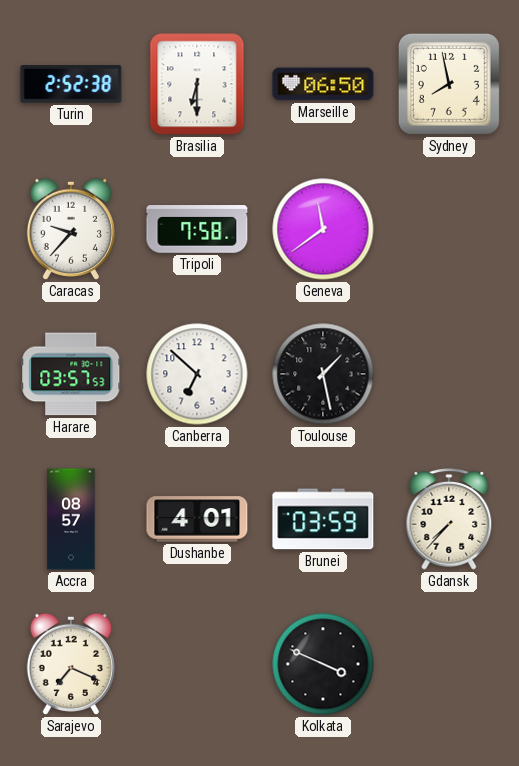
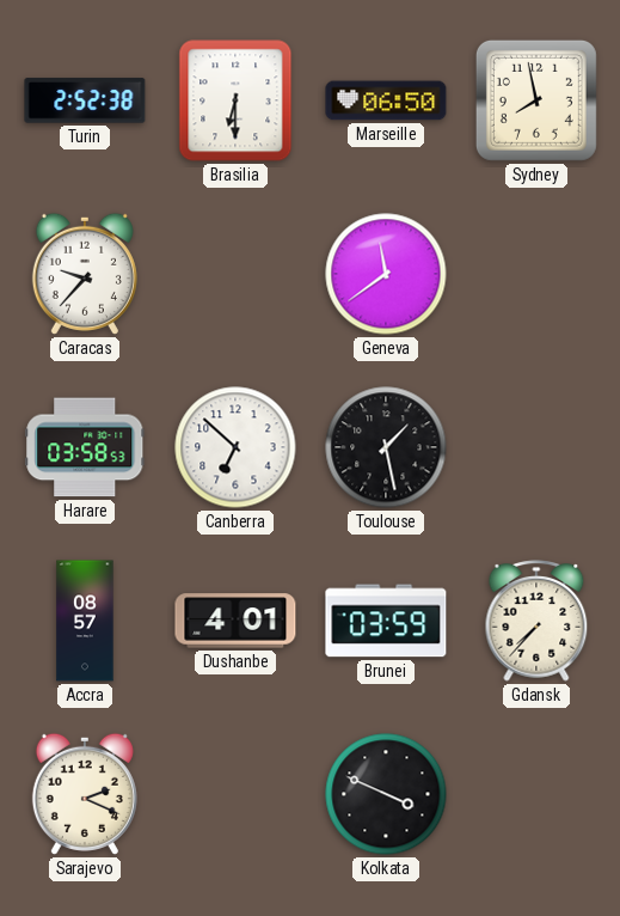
Tripoli: 7:58 -> none (197, 229)
Harare: 03:57 -> 03:58 (85, 447)
Sarajevo: 7:19 -> 2:19 (85, 794)
